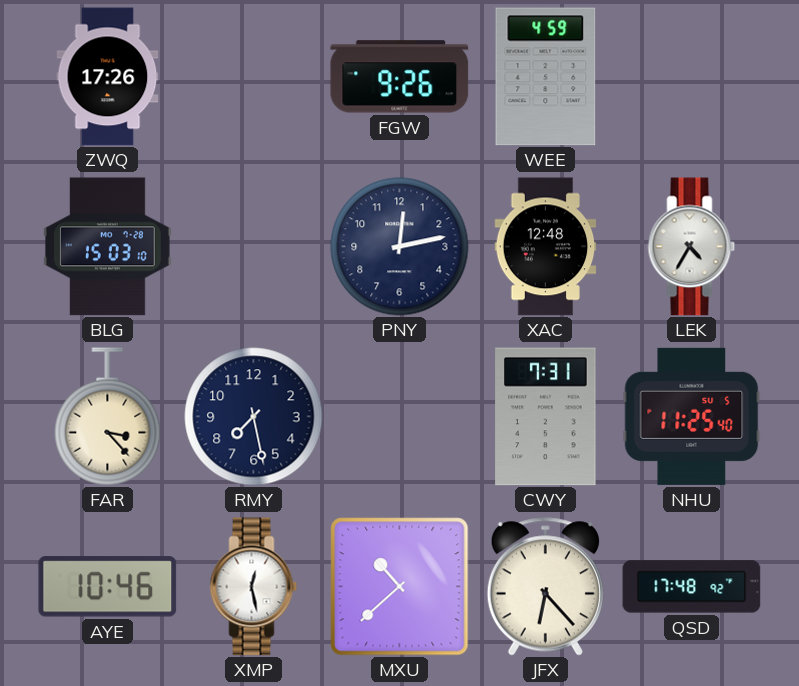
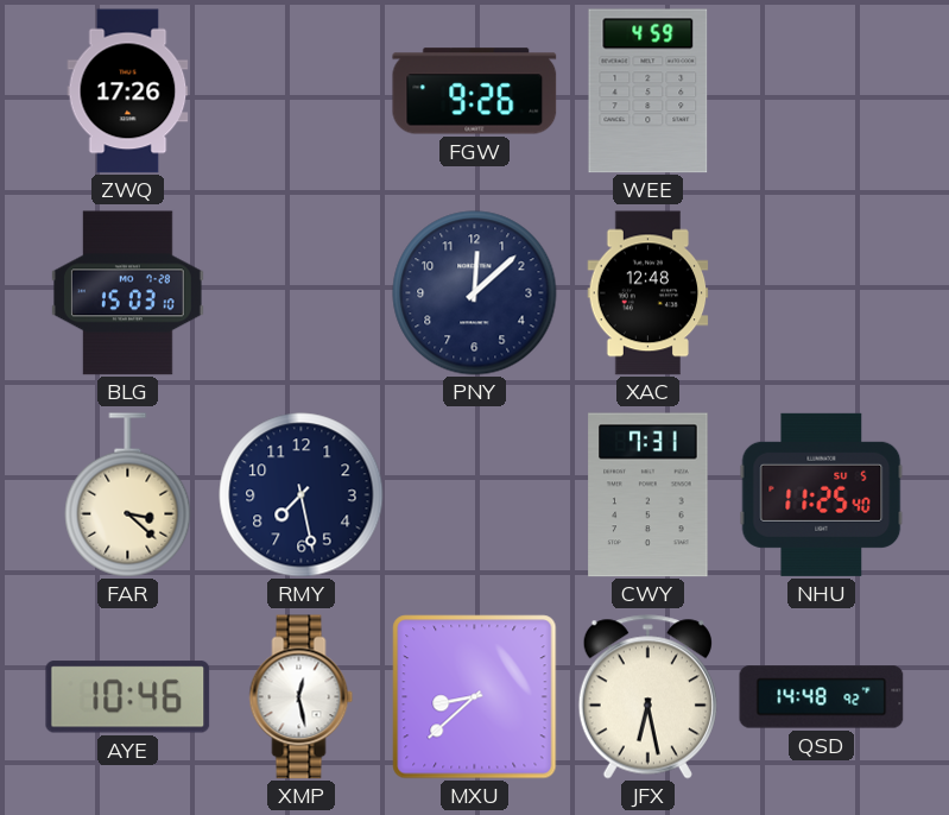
PNY: 12:13 -> 12:08 (475, 293)
LEK: 4:35 -> none (692, 247)
FAR: 3:23 -> 3:22 (128, 495)
MXU: 10:38 -> 8:38 (475, 697)
JFX: 6:23 -> 6:28 (647, 697)
QSD: 17:48 -> 14:48 (822, 697)
